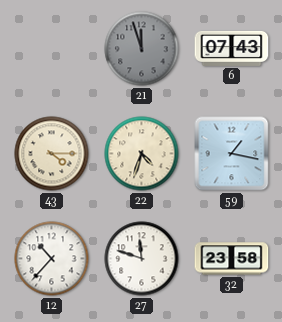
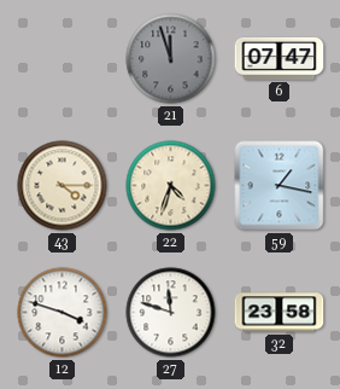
6: 07:43 -> 07:47 (280, 58)
12: 10:37 -> 3:48 (63, 313)
